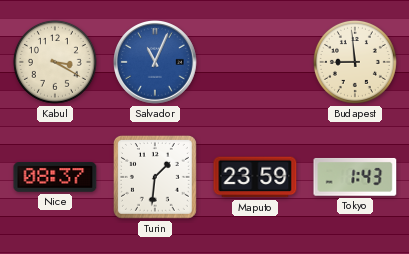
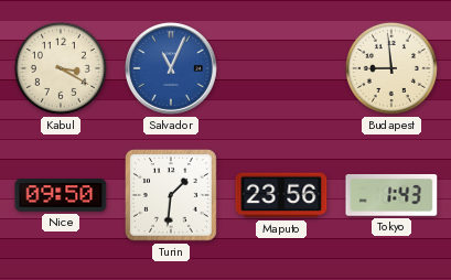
Nice: 08:37 -> 09:50 (61, 196)
Maputo: 23:59 -> 23:56 (281, 195)
